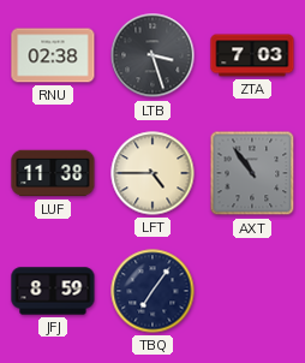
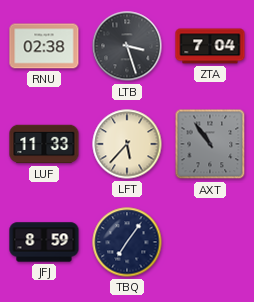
ZTA: 7:03 -> 7:04 (210, 46)
LUF: 11:38 -> 11:33 (44, 144)
LFT: 4:45 -> 5:37 (127, 144)
